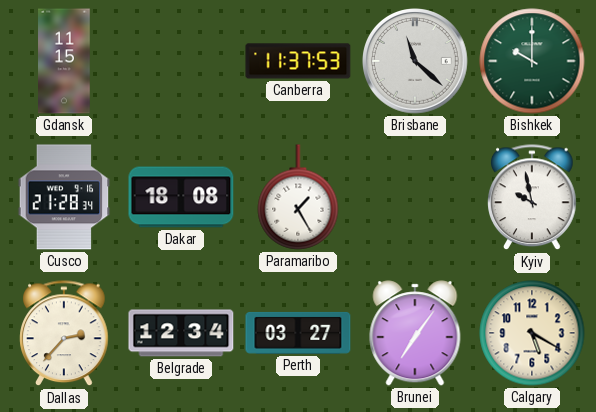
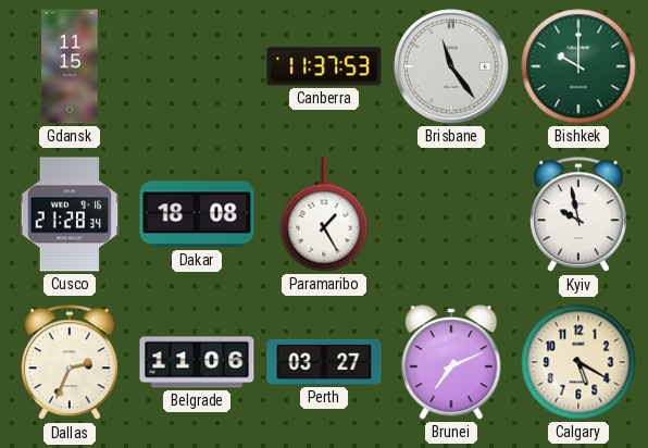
Brisbane: 11:22 -> 11:24 (452, 67)
Dallas: 2:37 -> 2:34 (70, 363)
Belgrade: 12:34 -> 11:06 (197, 362)
Brunei: 7:06 -> 7:11 (451, 362)
